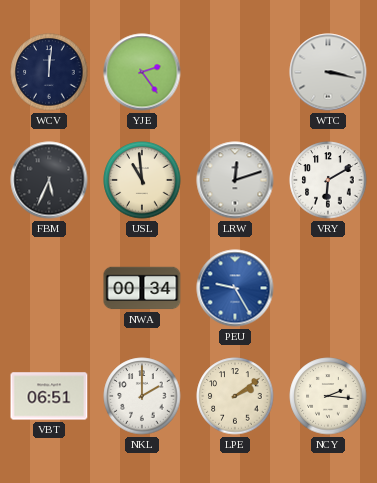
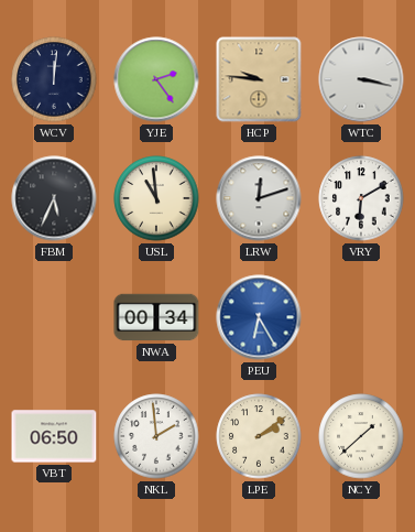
HCP: none -> 9:46 (259, 79)
PEU: 9:25 -> 6:25 (259, 317)
VBT: 06:51 -> 06:50 (54, 436)
NKL: 2:00 -> 1:59 (156, 436)
NCY: 2:16 -> 1:38 (361, 436)
